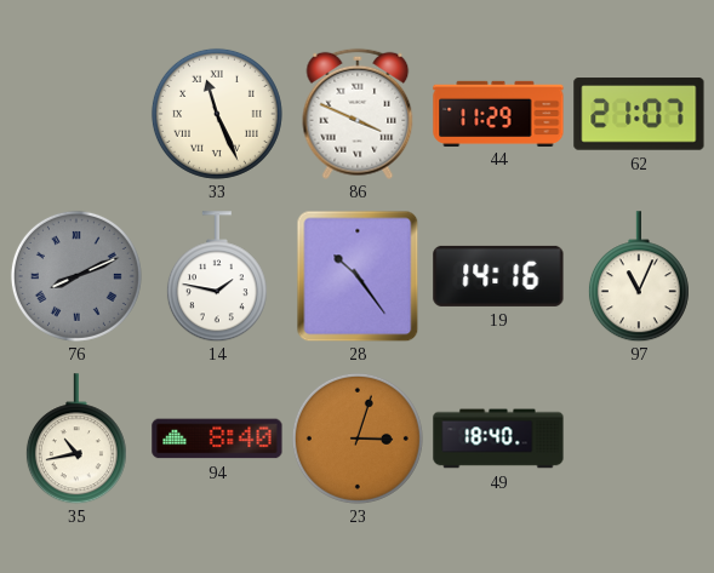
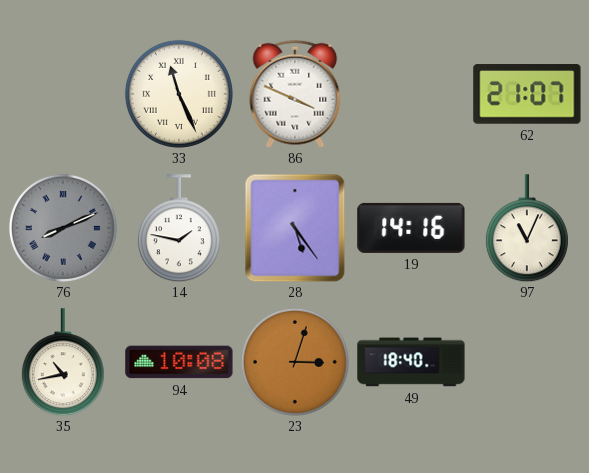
44: 11:29 -> none (498, 113)
28: 10:24 -> 5:24 (295, 228)
94: 8:40 -> 10:08 (179, 362)
